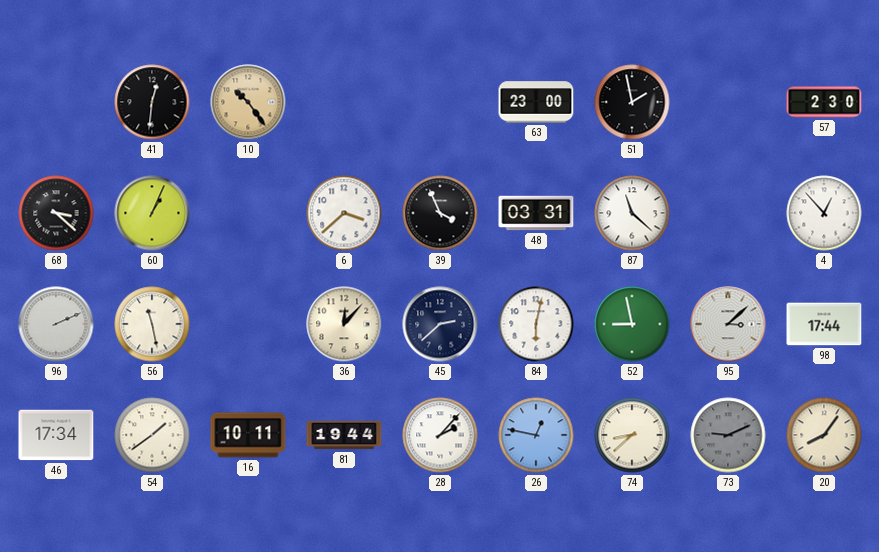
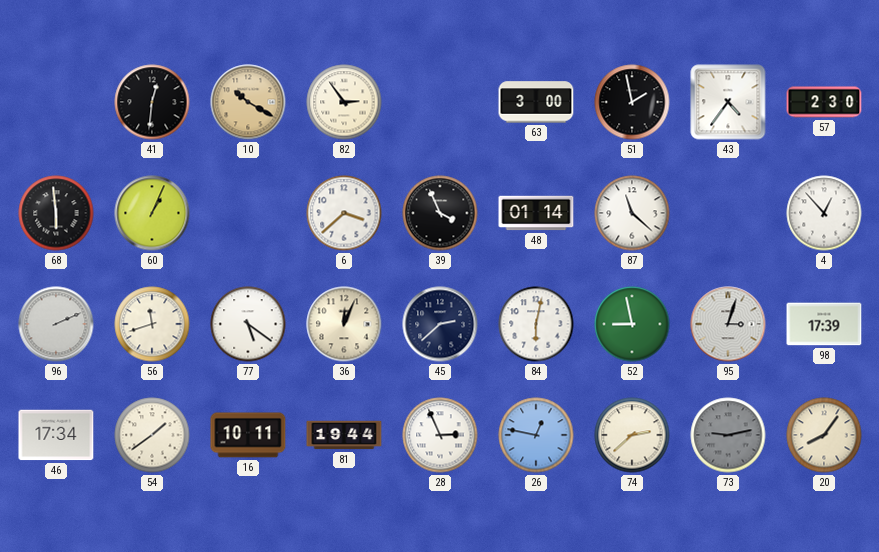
10: 10:24 -> 10:20 (248, 102)
82: none -> 2:54 (344, 102)
63: 23:00 -> 3:00 (536, 102)
43: none -> 4:36 (728, 102)
68: 3:22 -> 5:59 (56, 213)
48: 03:31 -> 01:14 (536, 213)
56: 11:28 -> 11:42 (152, 324)
77: none -> 5:21 (248, 324)
36: 12:07 -> 12:04 (344, 324)
95: 3:08 -> 3:03 (728, 324)
98: 17:44 -> 17:39 (824, 324)
28: 2:07 -> 2:56 (440, 435)
74: 8:38 -> 2:38 (632, 435)
73: 9:11 -> 9:13 (728, 435)
